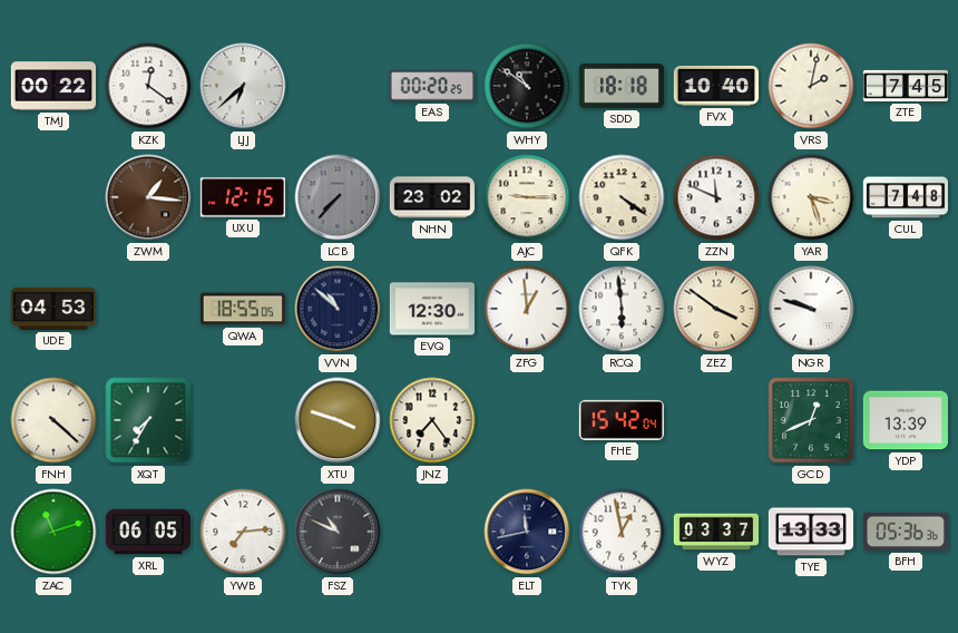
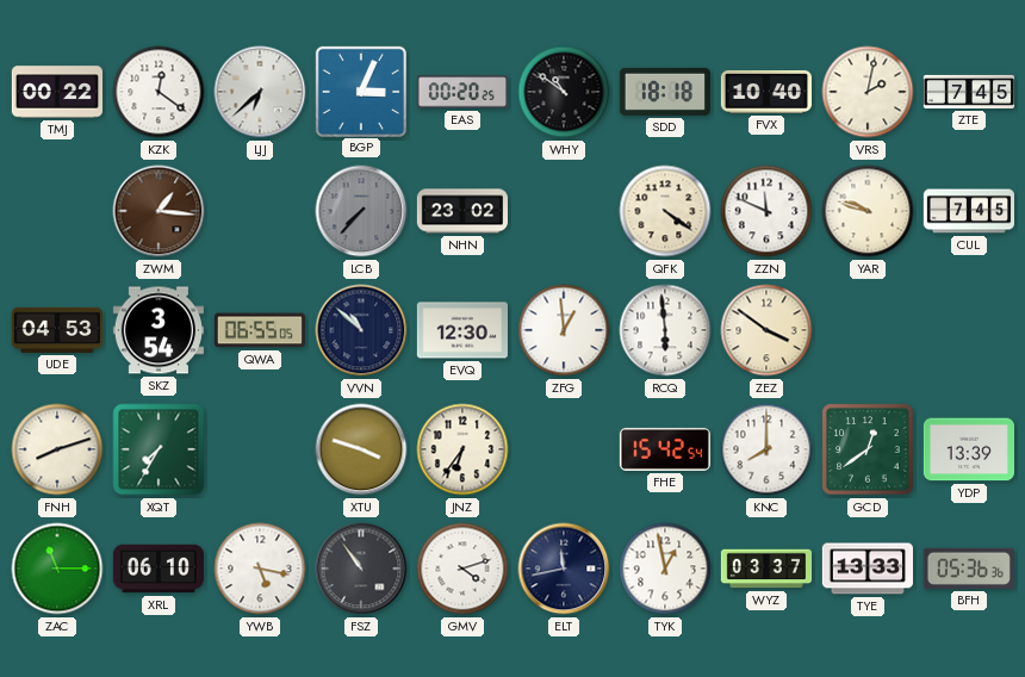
BGP: none -> 3:04 (360, 91)
UXU: 12:15 -> none (243, 197)
AJC: 9:15 -> none (527, 197)
YAR: 3:27 -> 9:48 (868, 211)
CUL: 7:48 -> 7:45 (968, 211)
SKZ: none -> 3:54 (159, 330)
QWA: 18:55 -> 06:55 (260, 330)
NGR: 9:48 -> none (811, 309)
FNH: 4:22 -> 8:12 (57, 449)
JNZ: 7:24 -> 6:36 (462, 449)
FHE: 15:42:04 -> 15:42:54 (665, 449)
KNC: none -> 8:00 (766, 449)
GCD: 12:41 -> 12:39 (868, 449)
ZAC: 11:12 -> 11:15 (57, 569)
XRL: 06:05 -> 06:10 (159, 569)
YWB: 7:14 -> 5:17 (260, 569)
FSZ: 10:49 -> 10:54 (361, 569)
GMV: none -> 4:12 (462, 569)
